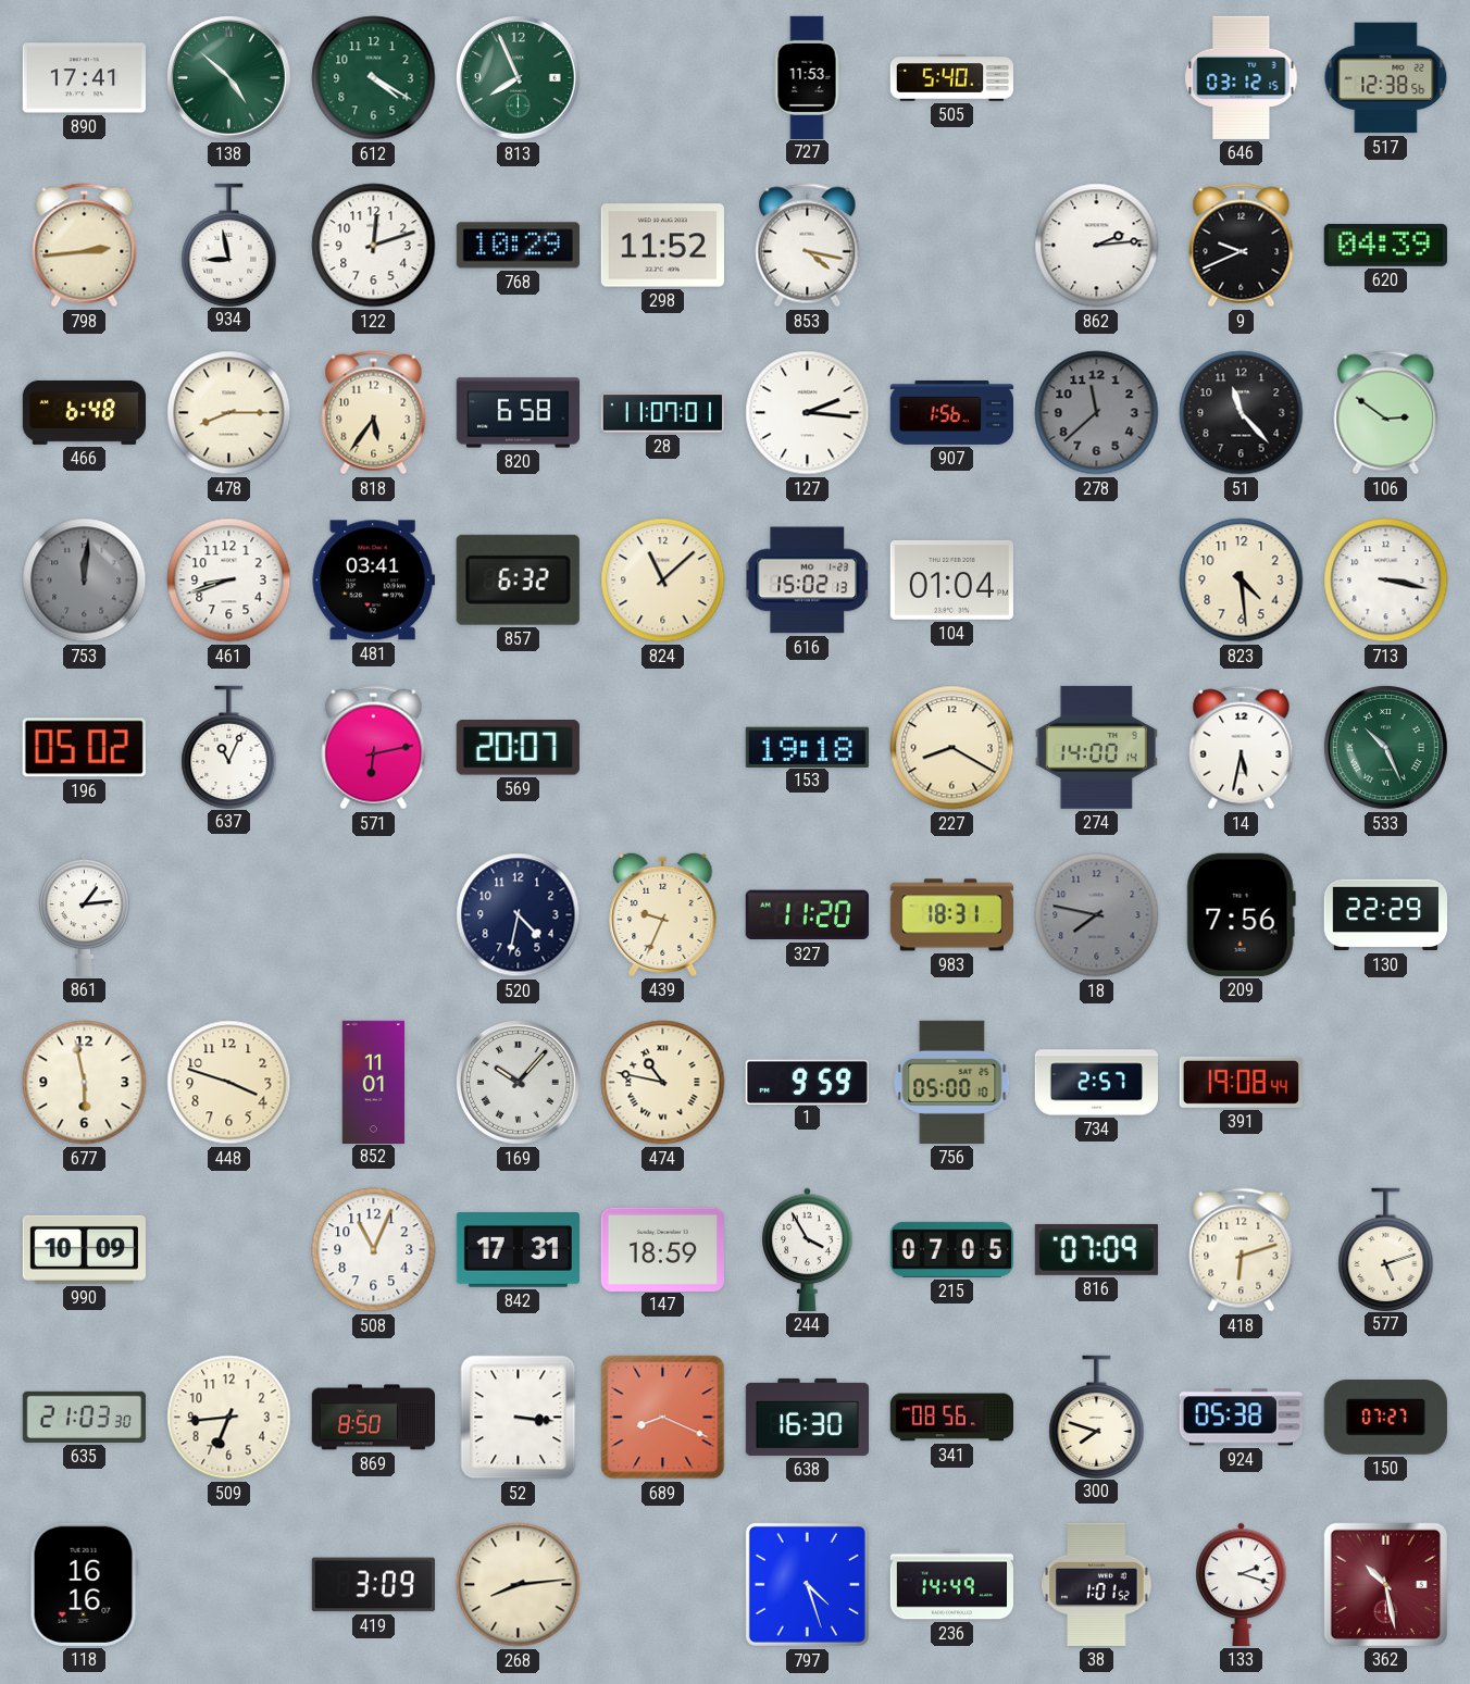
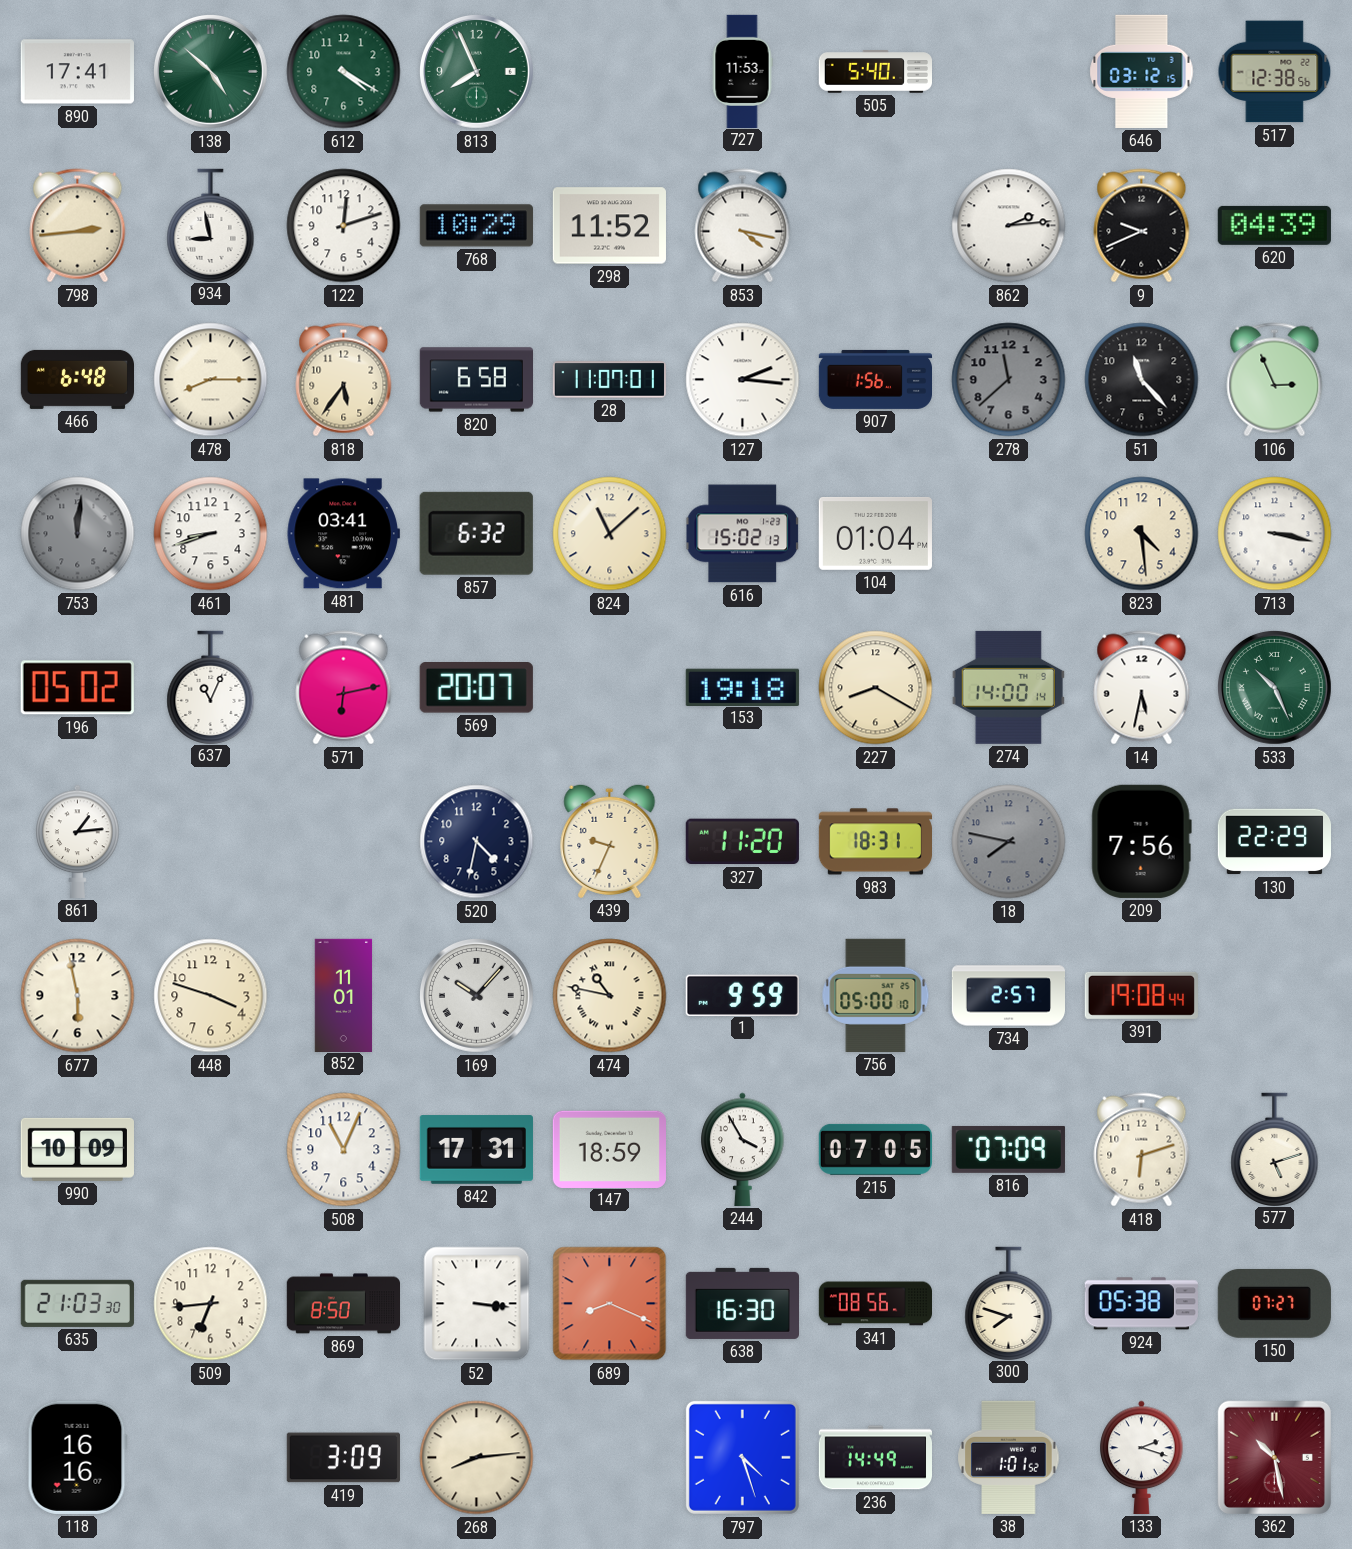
106: 2:51 -> 2:56 (1275, 380)
